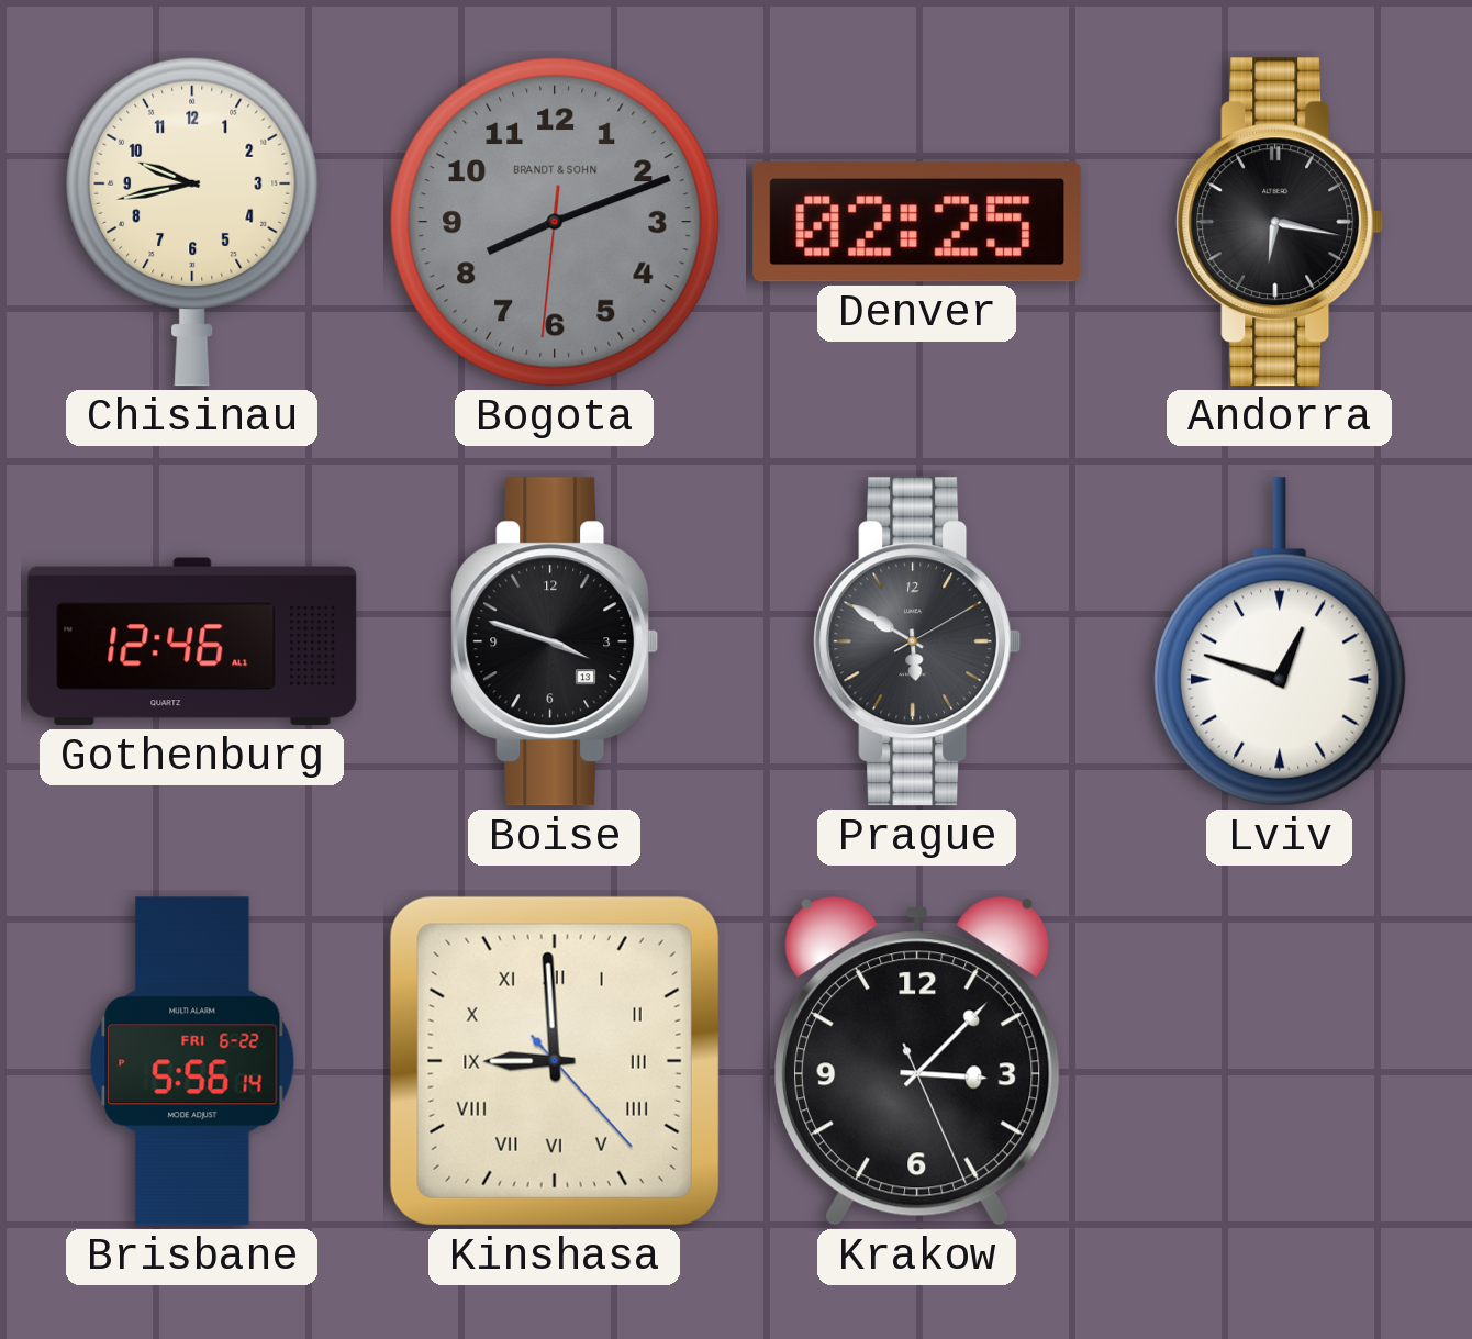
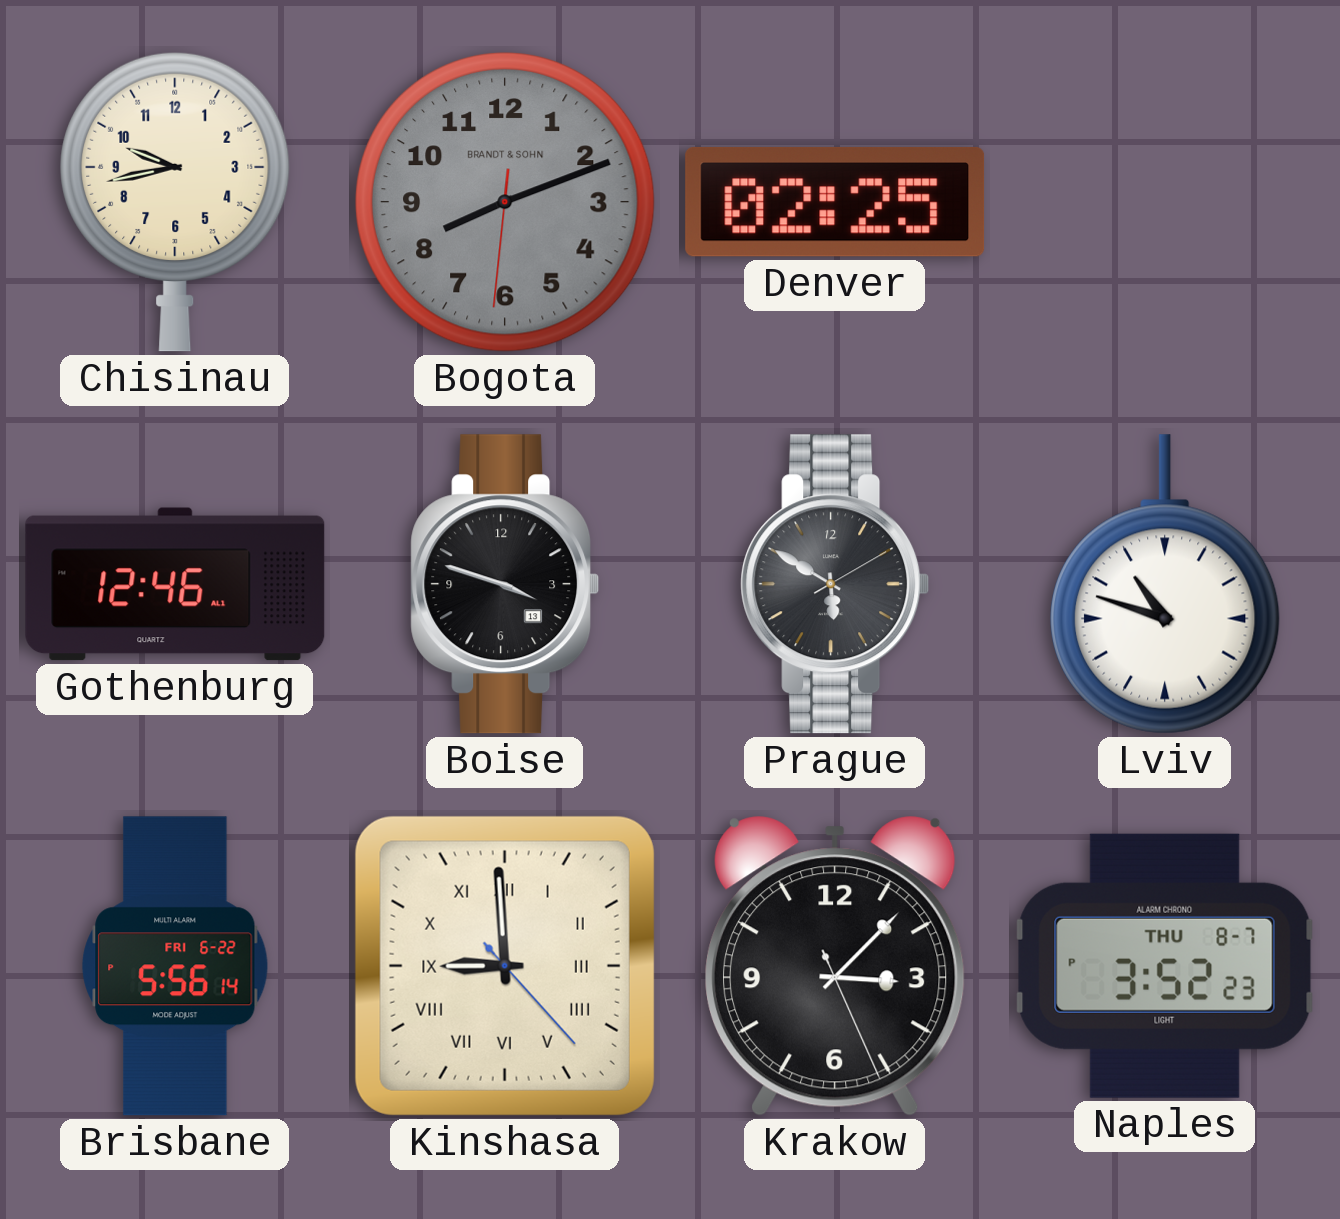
Andorra: 6:17 -> none (1280, 222)
Lviv: 12:48 -> 10:48 (1165, 584)
Naples: none -> 3:52 (1165, 966)
